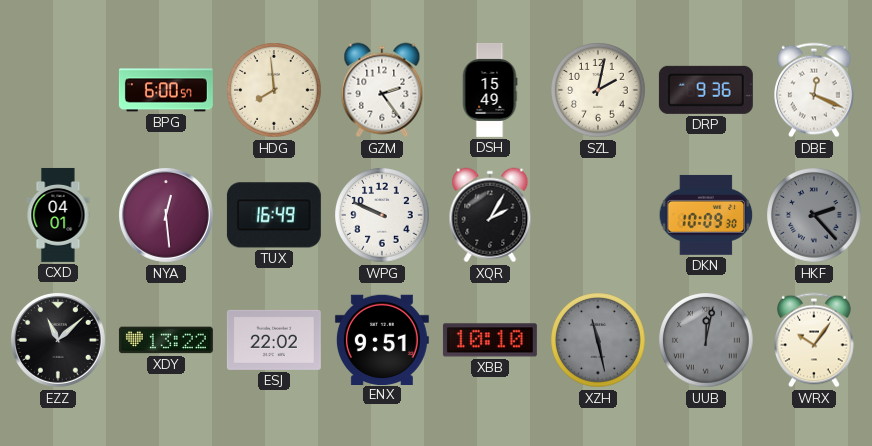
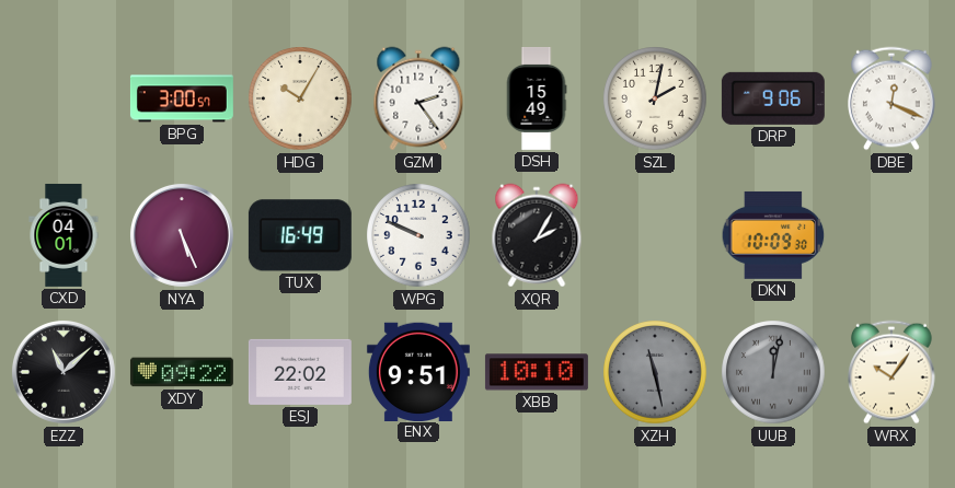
BPG: 6:00 -> 3:00 (182, 98)
HDG: 7:59 -> 10:05 (300, 98)
DRP: 9:36 -> 9:06 (773, 98)
NYA: 12:29 -> 5:26 (182, 235)
HKF: 2:23 -> none (814, 215)
XDY: 13:22 -> 09:22 (182, 372)
